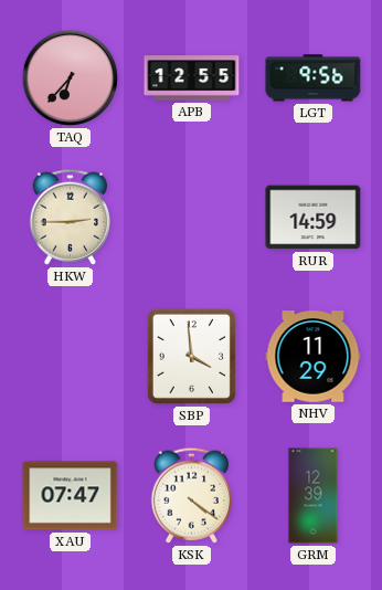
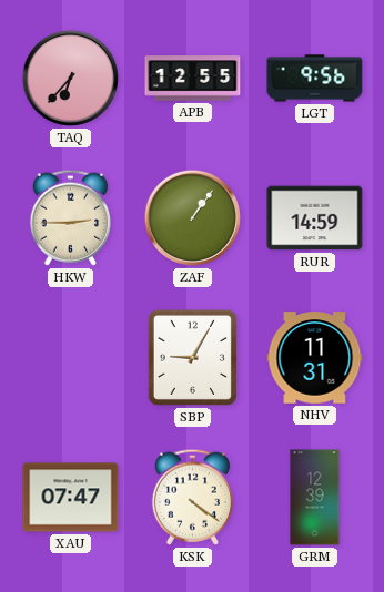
ZAF: none -> 1:06 (192, 217)
SBP: 3:59 -> 9:05 (192, 357)
NHV: 11:29 -> 11:31 (315, 358)
